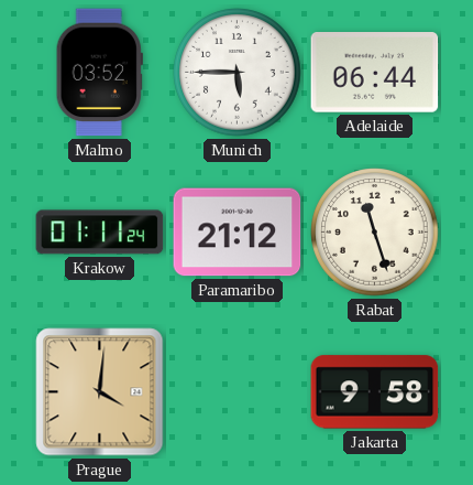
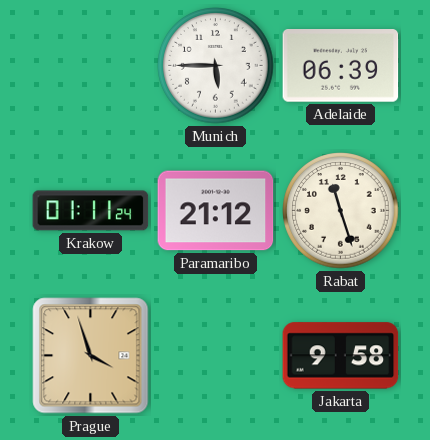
Malmo: 03:52 -> none (99, 73)
Adelaide: 06:44 -> 06:39 (341, 66)
Prague: 4:01 -> 3:57 (91, 356)
